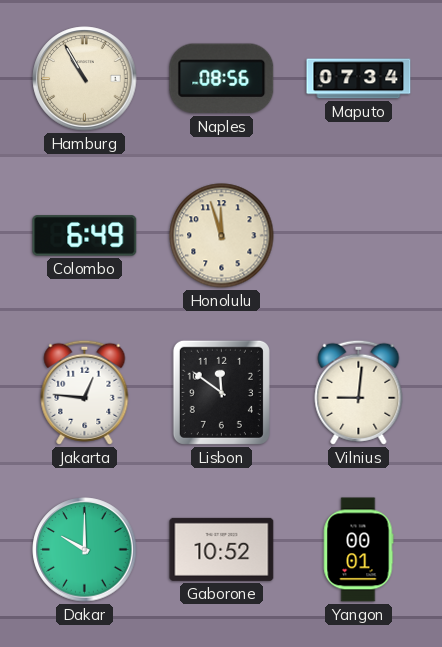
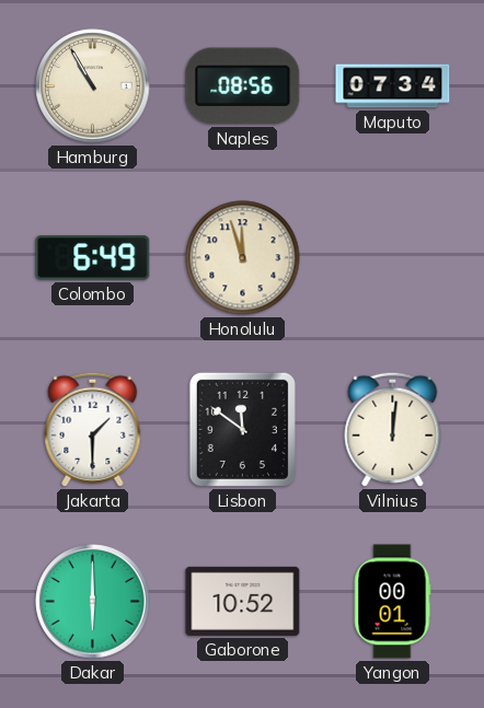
Jakarta: 12:46 -> 1:30 (93, 429)
Vilnius: 9:01 -> 12:01 (393, 429)
Dakar: 10:00 -> 6:00 (93, 602)
